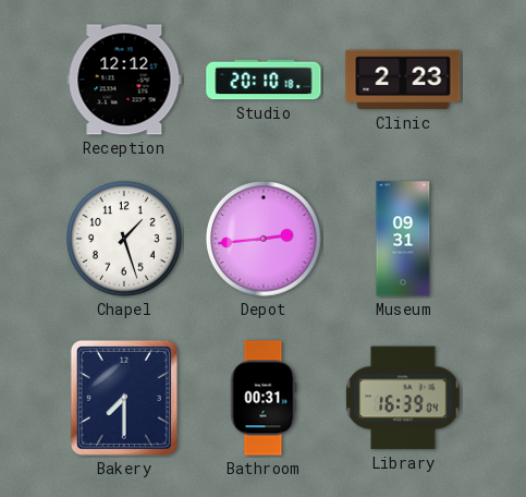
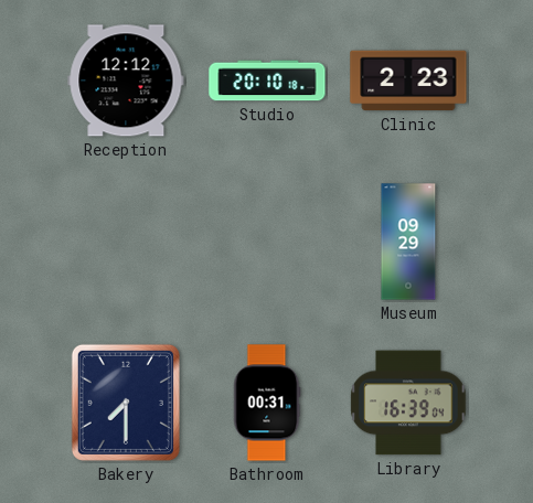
Chapel: 1:27 -> none (124, 239)
Depot: 2:44 -> none (264, 239)
Museum: 09:31 -> 09:29 (408, 242)
